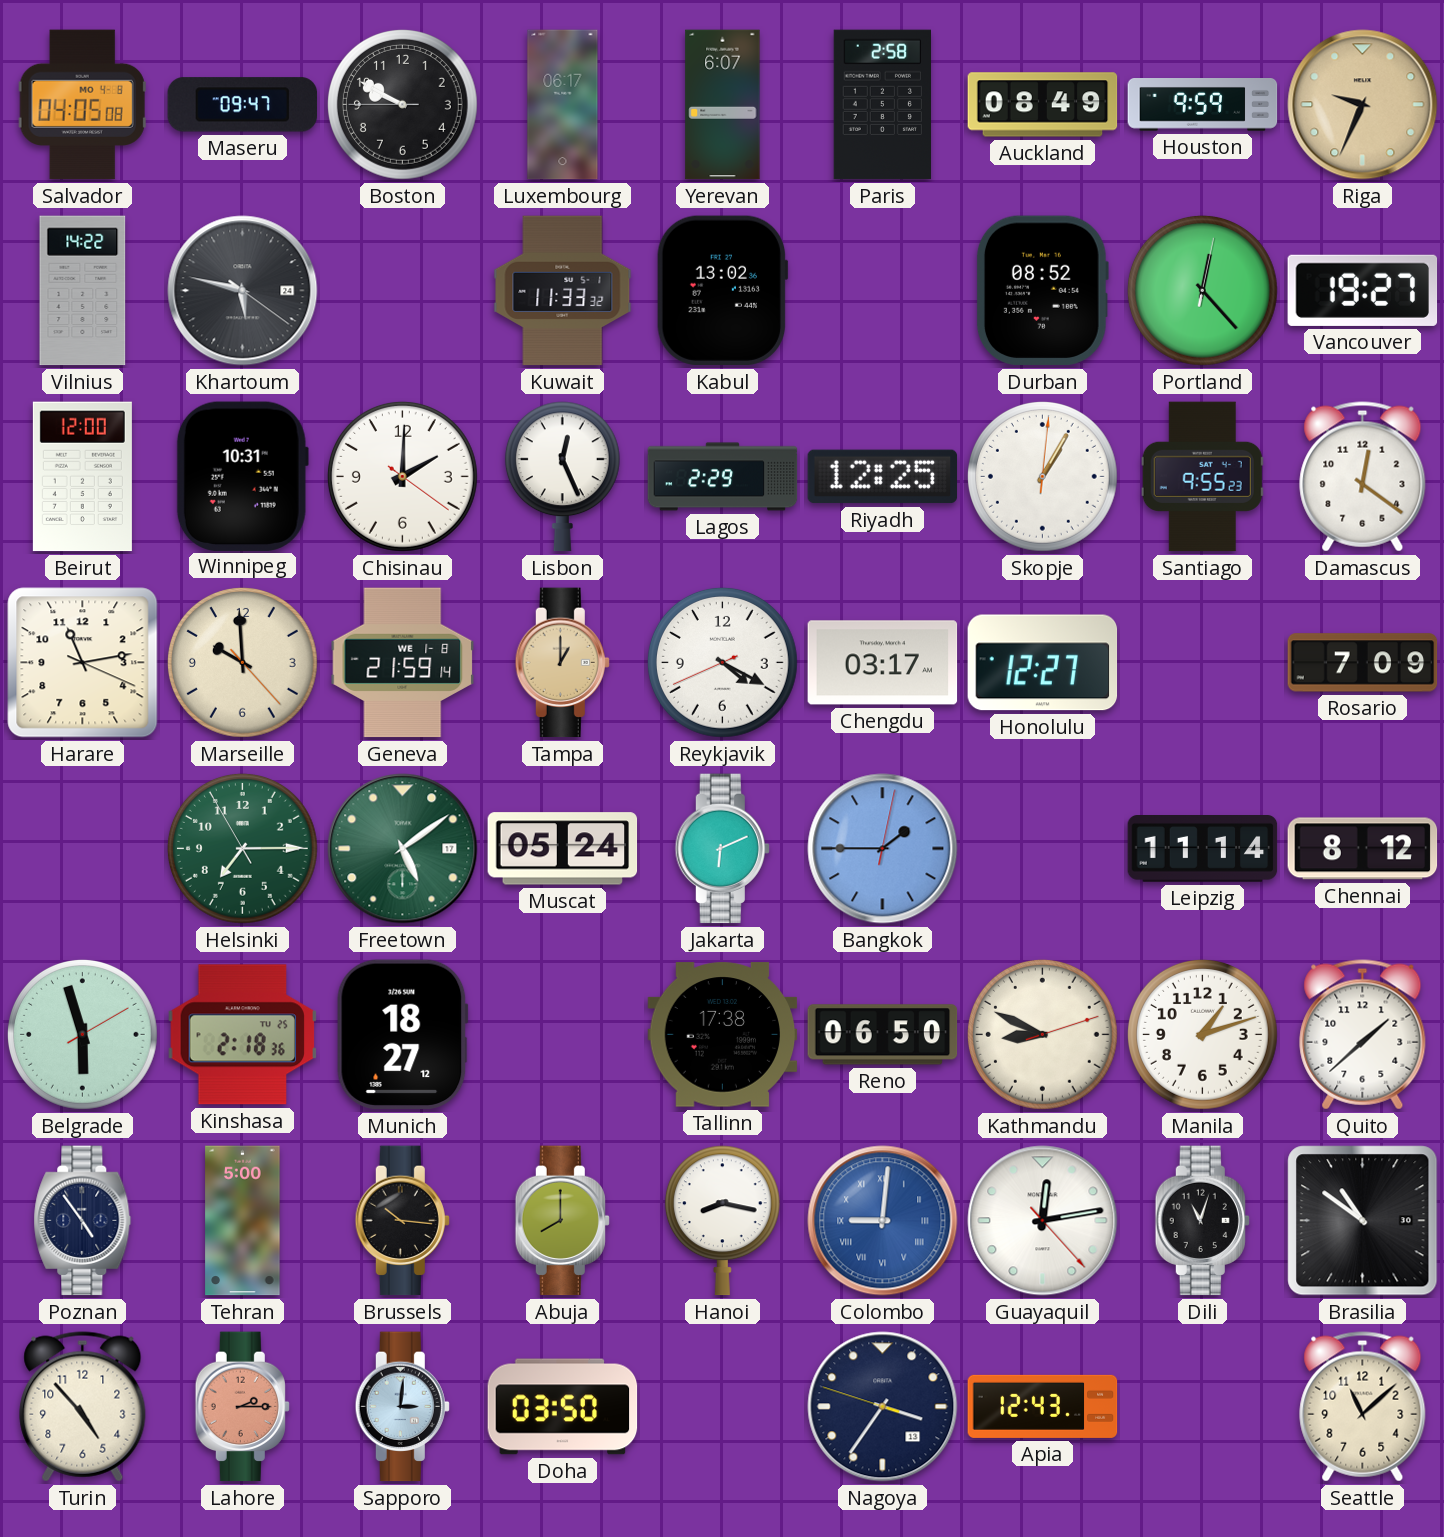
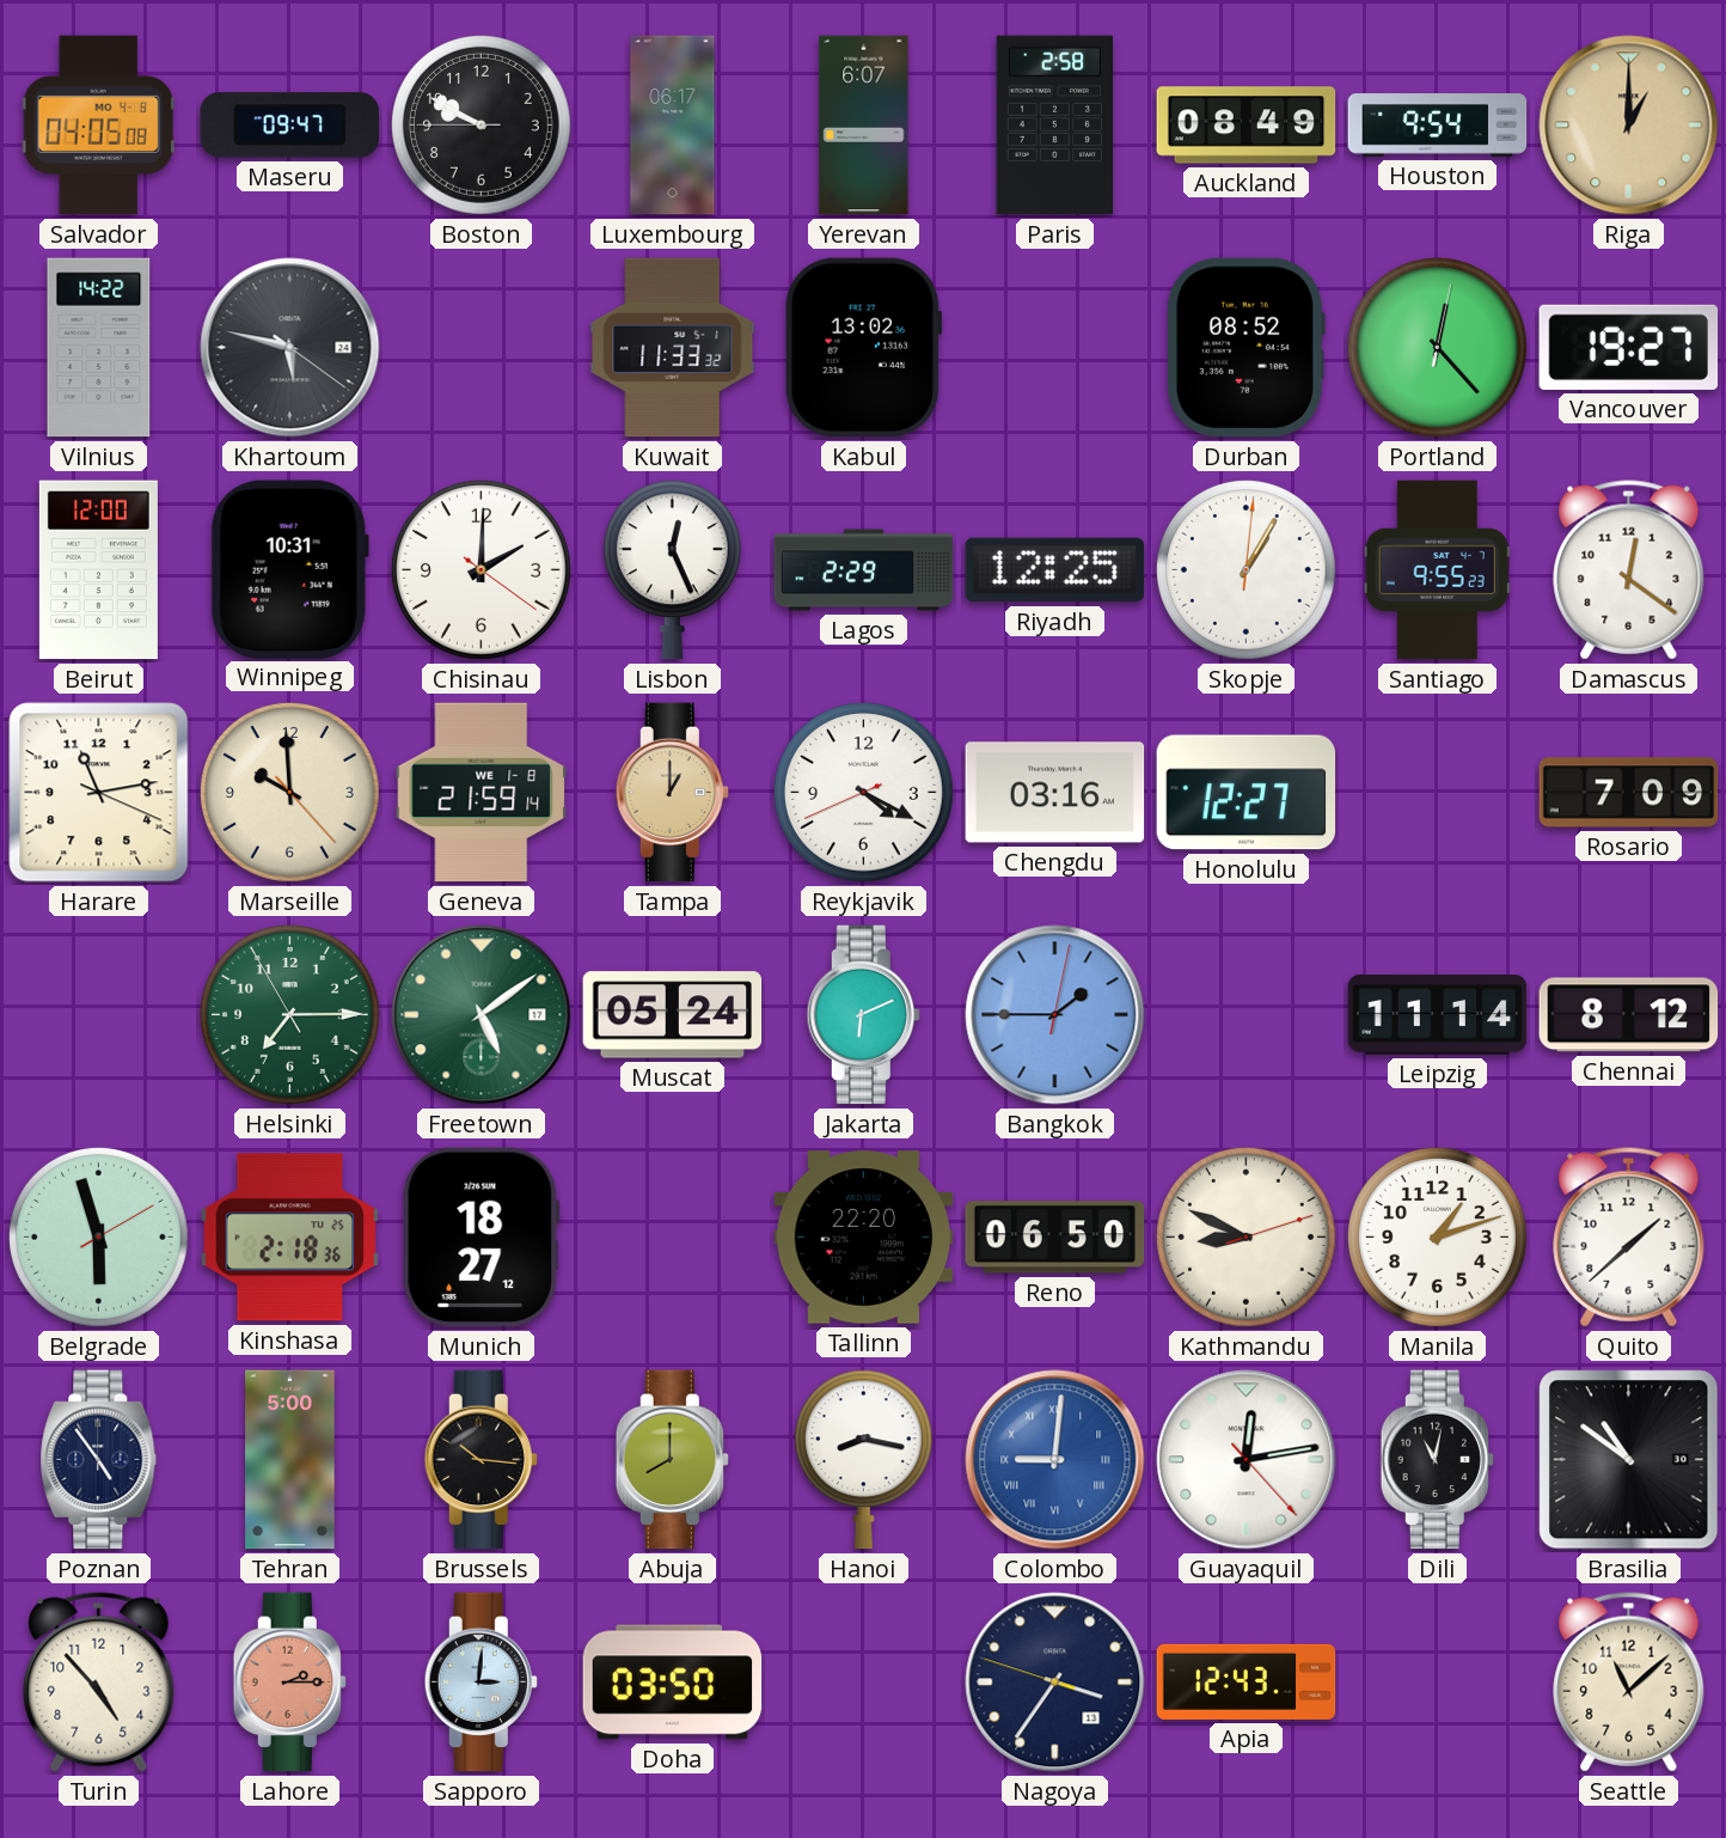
Houston: 9:59 -> 9:54 (1438, 126)
Riga: 9:34 -> 1:00 (1629, 126)
Chengdu: 03:17 -> 03:16 (1055, 793)
Tallinn: 17:38 -> 22:20 (864, 1238)
Dili: 11:03 -> 11:02 (1437, 1460)
